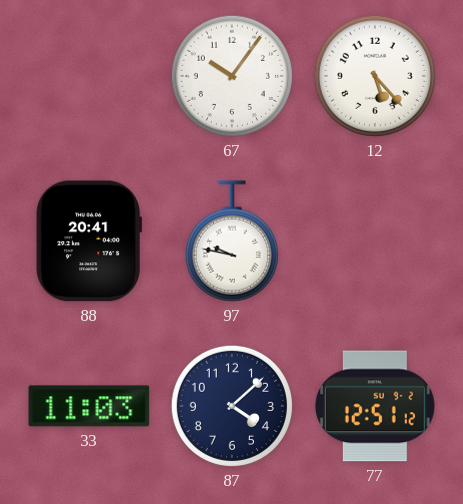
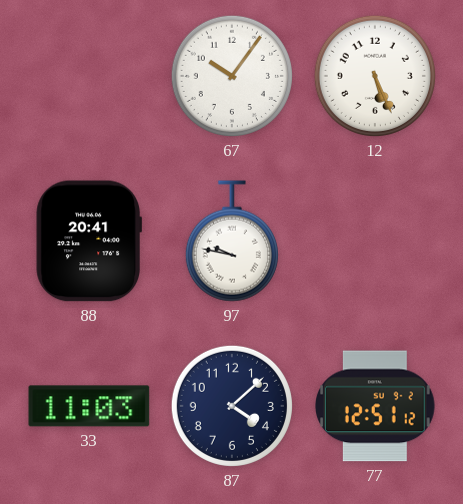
12: 5:23 -> 5:26 (375, 76)
